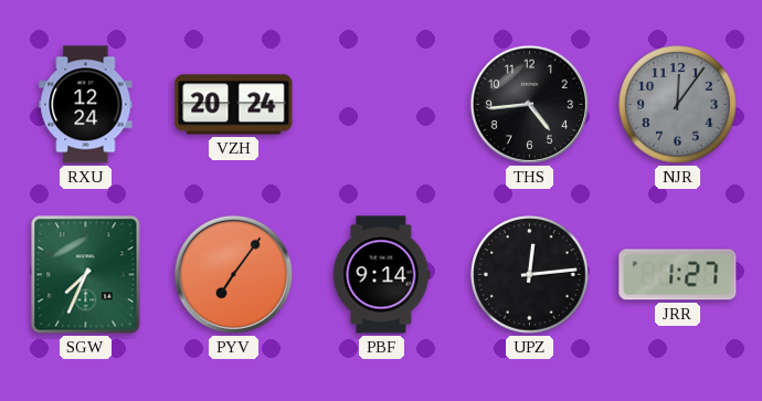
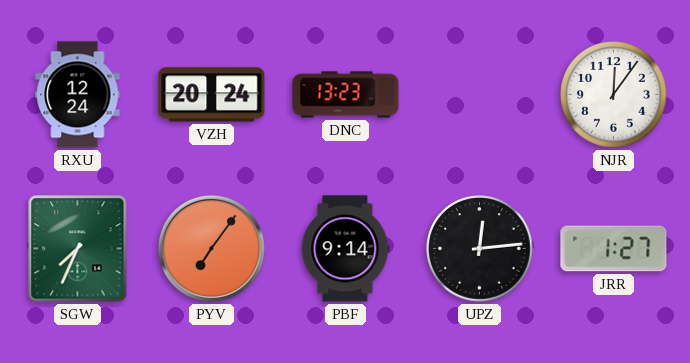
DNC: none -> 13:23 (346, 95)
THS: 4:44 -> none (529, 104)
NJR dial: grey -> white (614, 95)
